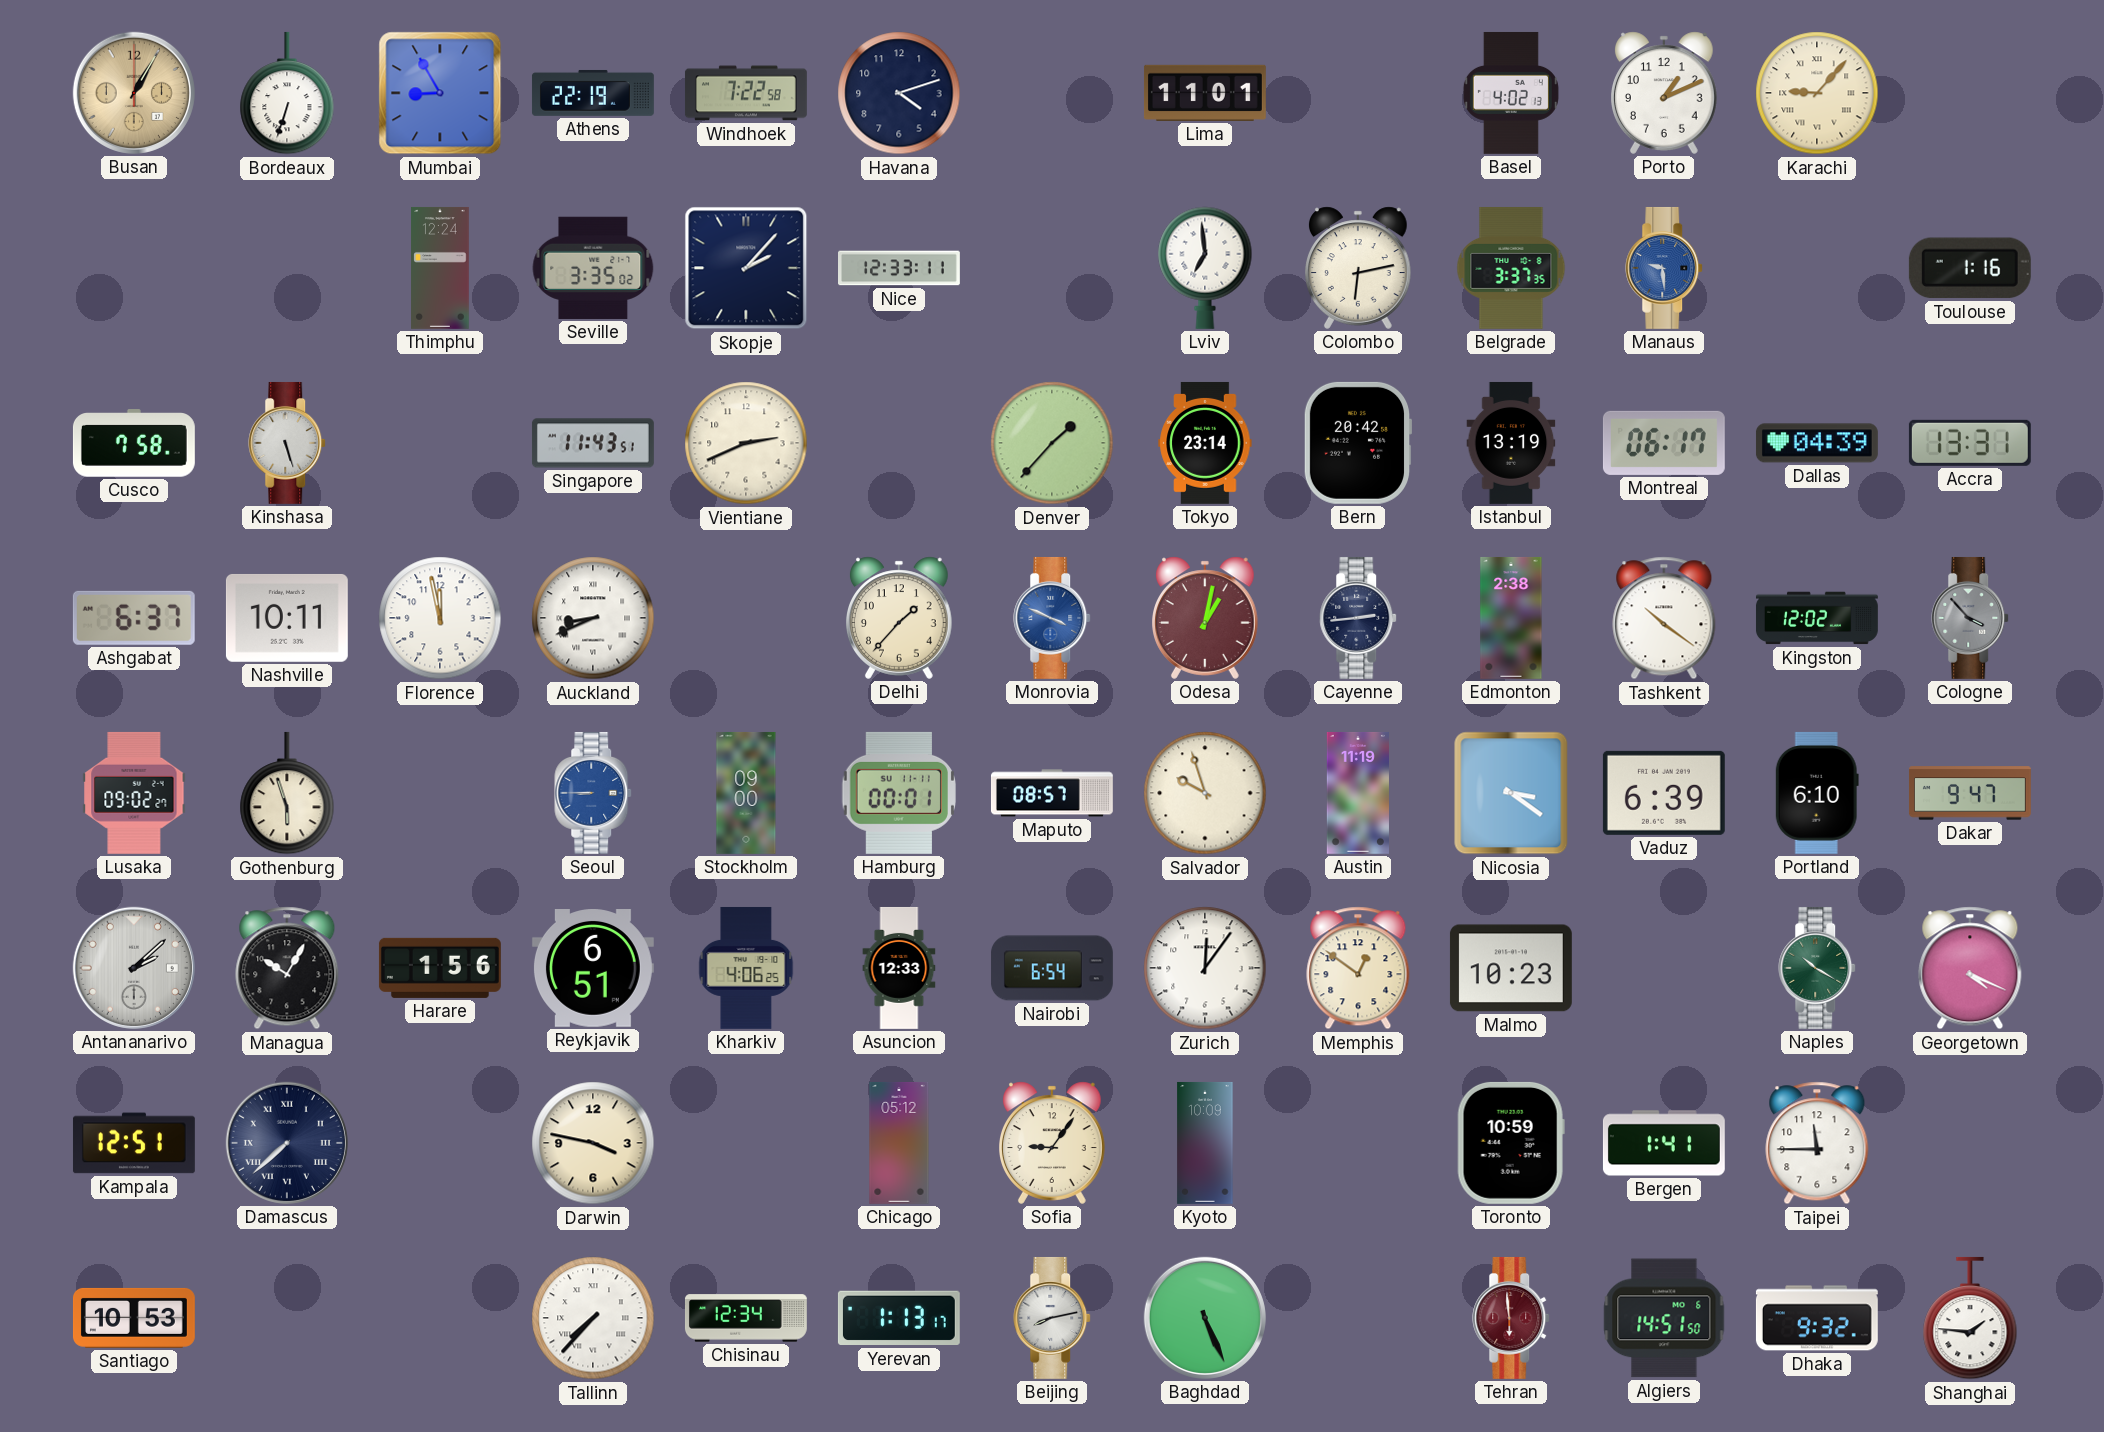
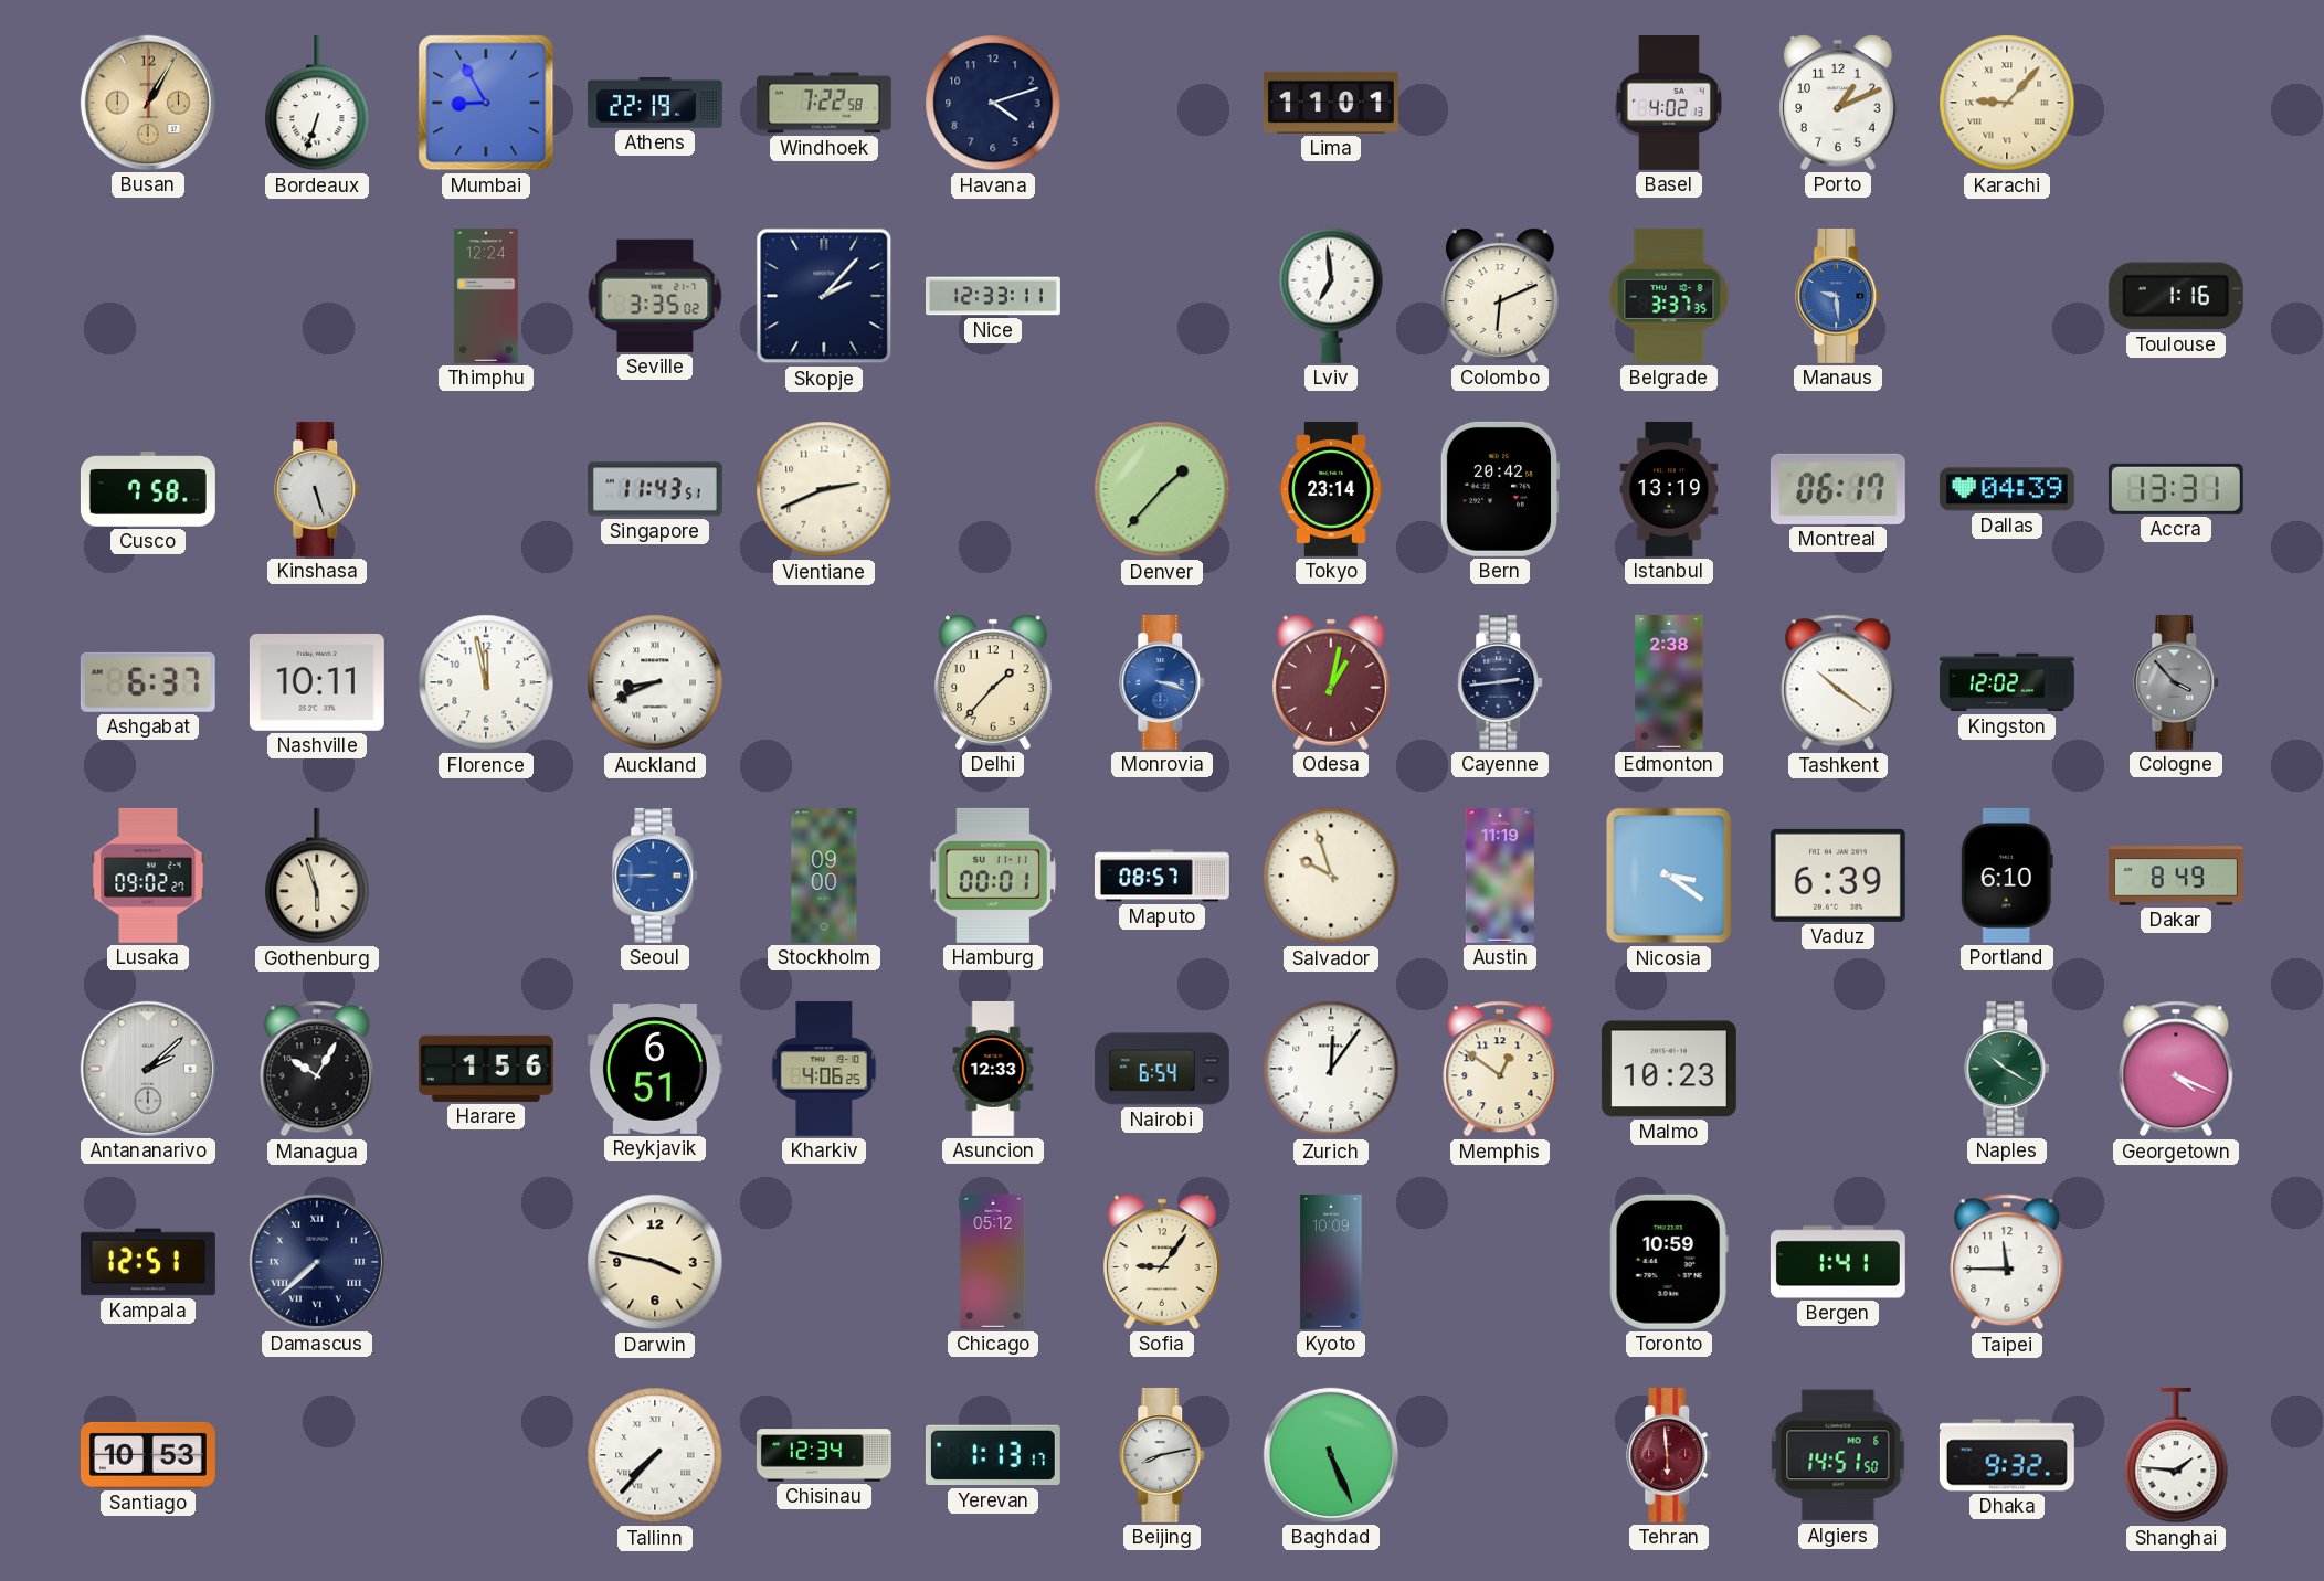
Colombo: 6:13 -> 6:11 (1501, 296)
Monrovia: 3:49 -> 3:18 (1163, 682)
Dakar: 9:47 -> 8:49 (2176, 876)
